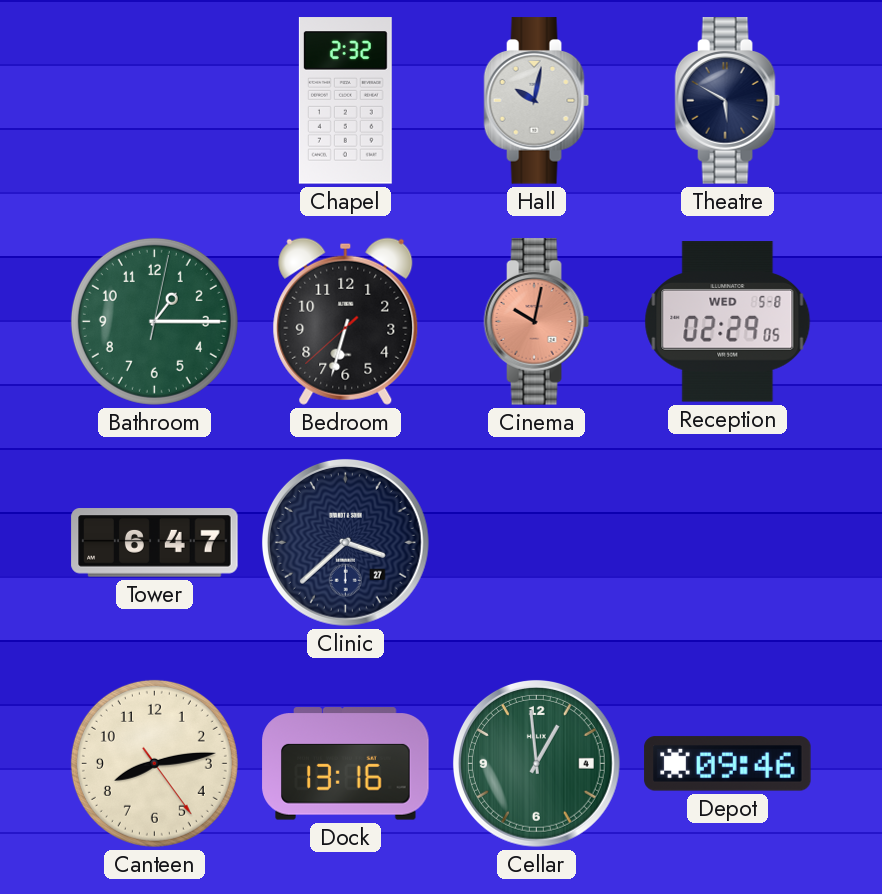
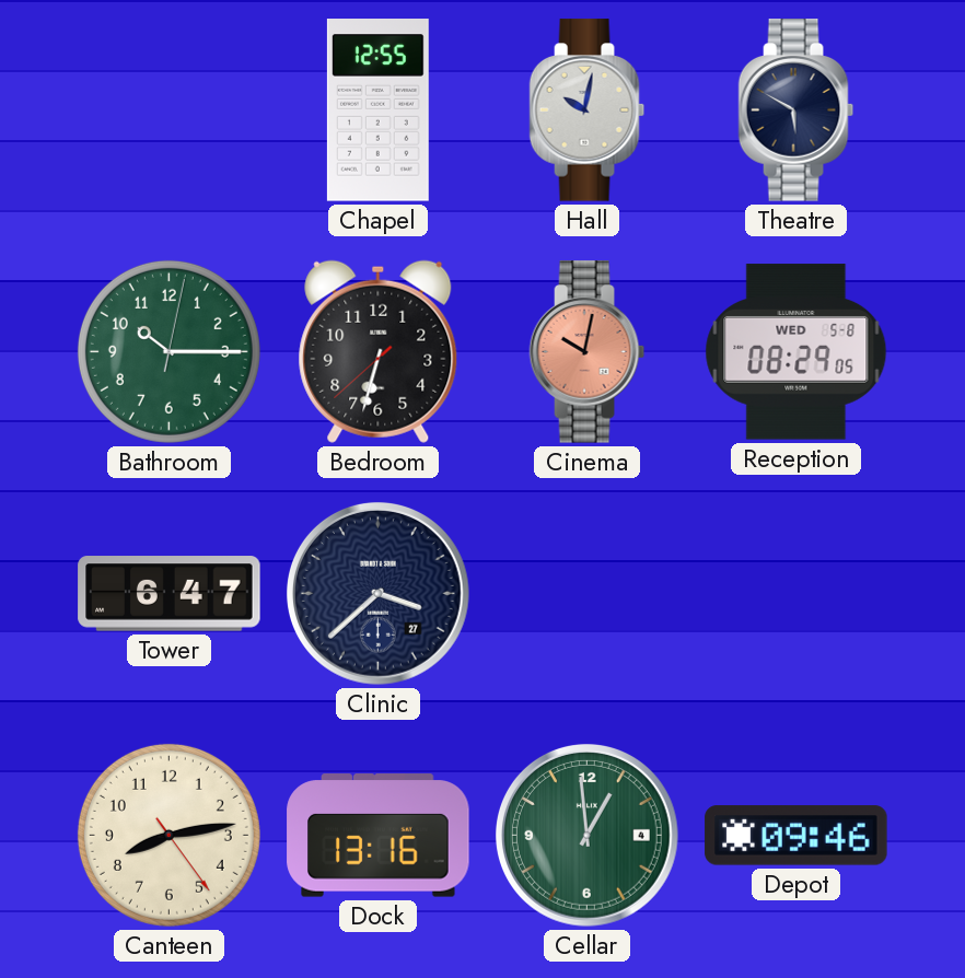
Chapel: 2:32 -> 12:55 (377, 110)
Bathroom: 1:15 -> 10:15 (168, 351)
Reception: 02:29 -> 08:29 (797, 352)
